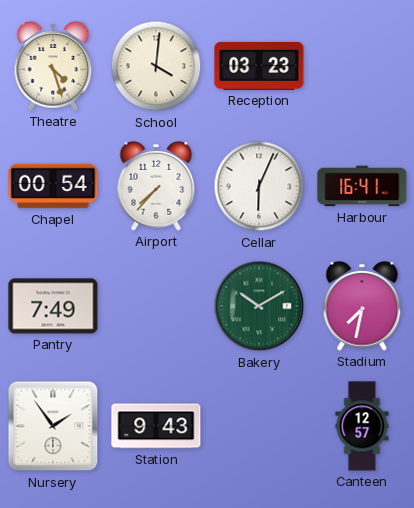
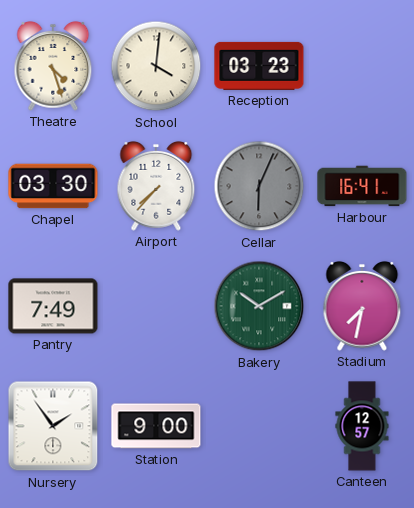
Chapel: 00:54 -> 03:30 (53, 186)
Cellar dial: white -> grey (259, 186)
Station: 9:43 -> 9:00 (156, 426)
